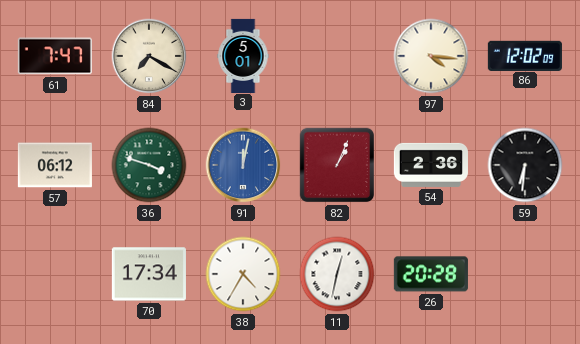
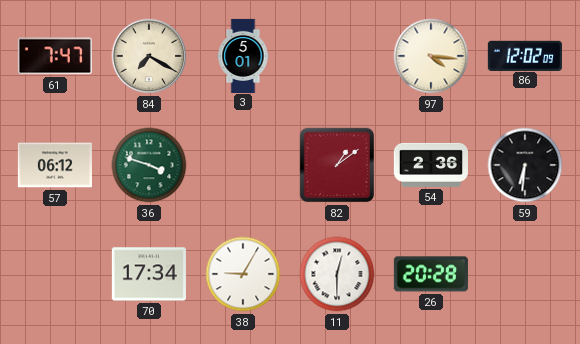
91: 12:02 -> none (243, 165)
82: 1:04 -> 1:09 (337, 165)
38: 4:35 -> 9:05 (243, 274)
11: 12:32 -> 12:30 (337, 274)
